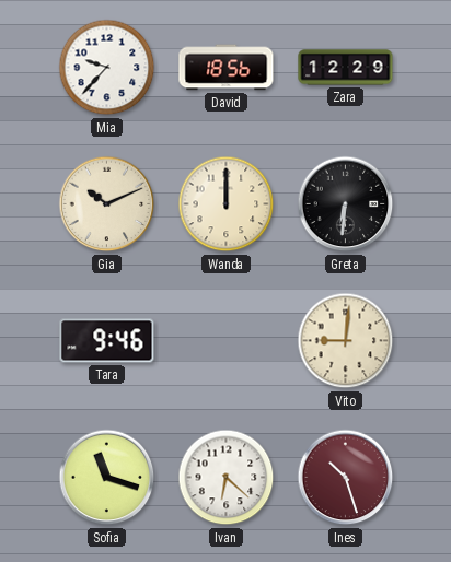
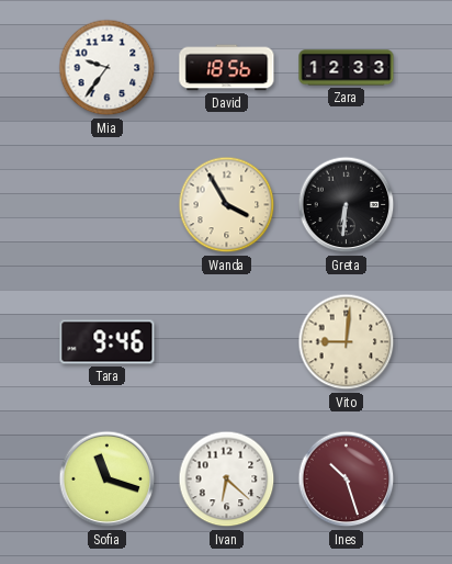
Mia: 9:37 -> 9:36 (108, 68)
Zara: 12:29 -> 12:33 (347, 68)
Gia: 10:11 -> none (107, 204)
Wanda: 12:00 -> 3:55 (227, 205)
